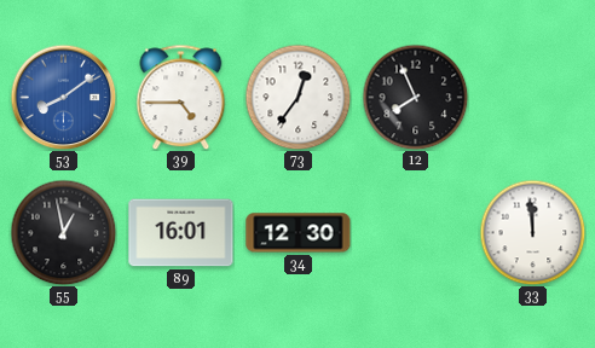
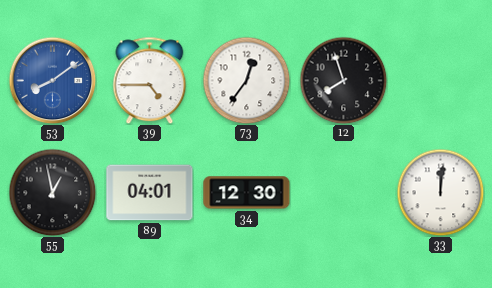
12: 7:56 -> 7:57 (343, 80)
89: 16:01 -> 04:01 (150, 193)
33: 11:59 -> 12:01 (440, 192)
